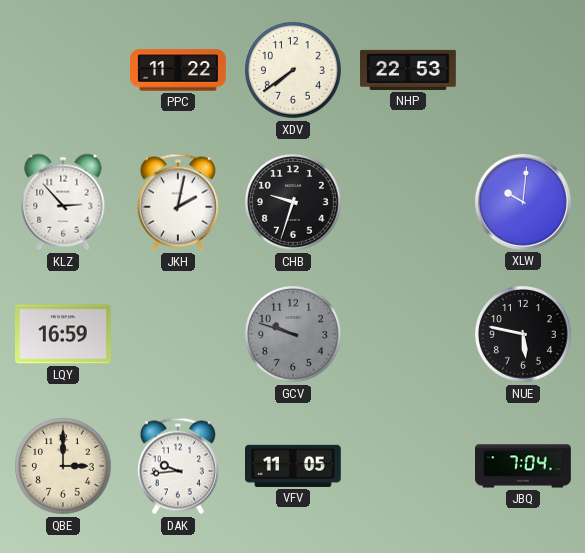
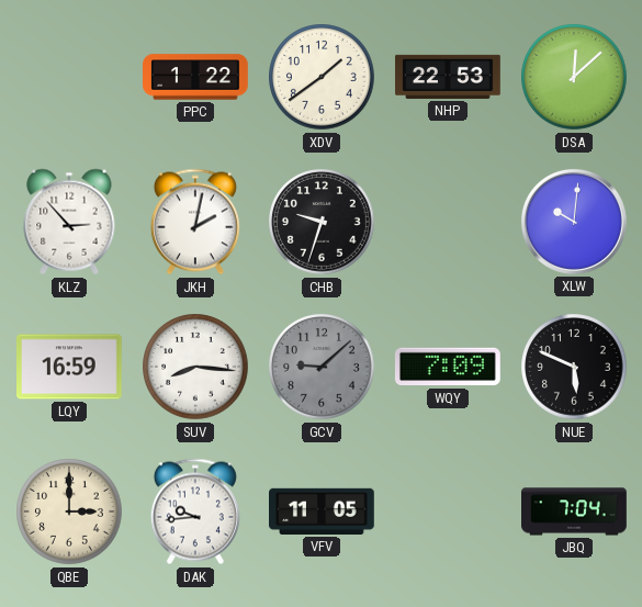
PPC: 11:22 -> 1:22 (196, 77)
XDV: 7:39 -> 1:39 (322, 77)
DSA: none -> 12:08 (574, 77)
SUV: none -> 8:16 (195, 367)
GCV: 9:48 -> 9:08 (322, 367)
WQY: none -> 7:09 (448, 367)
NUE: 5:47 -> 5:49 (574, 367)
